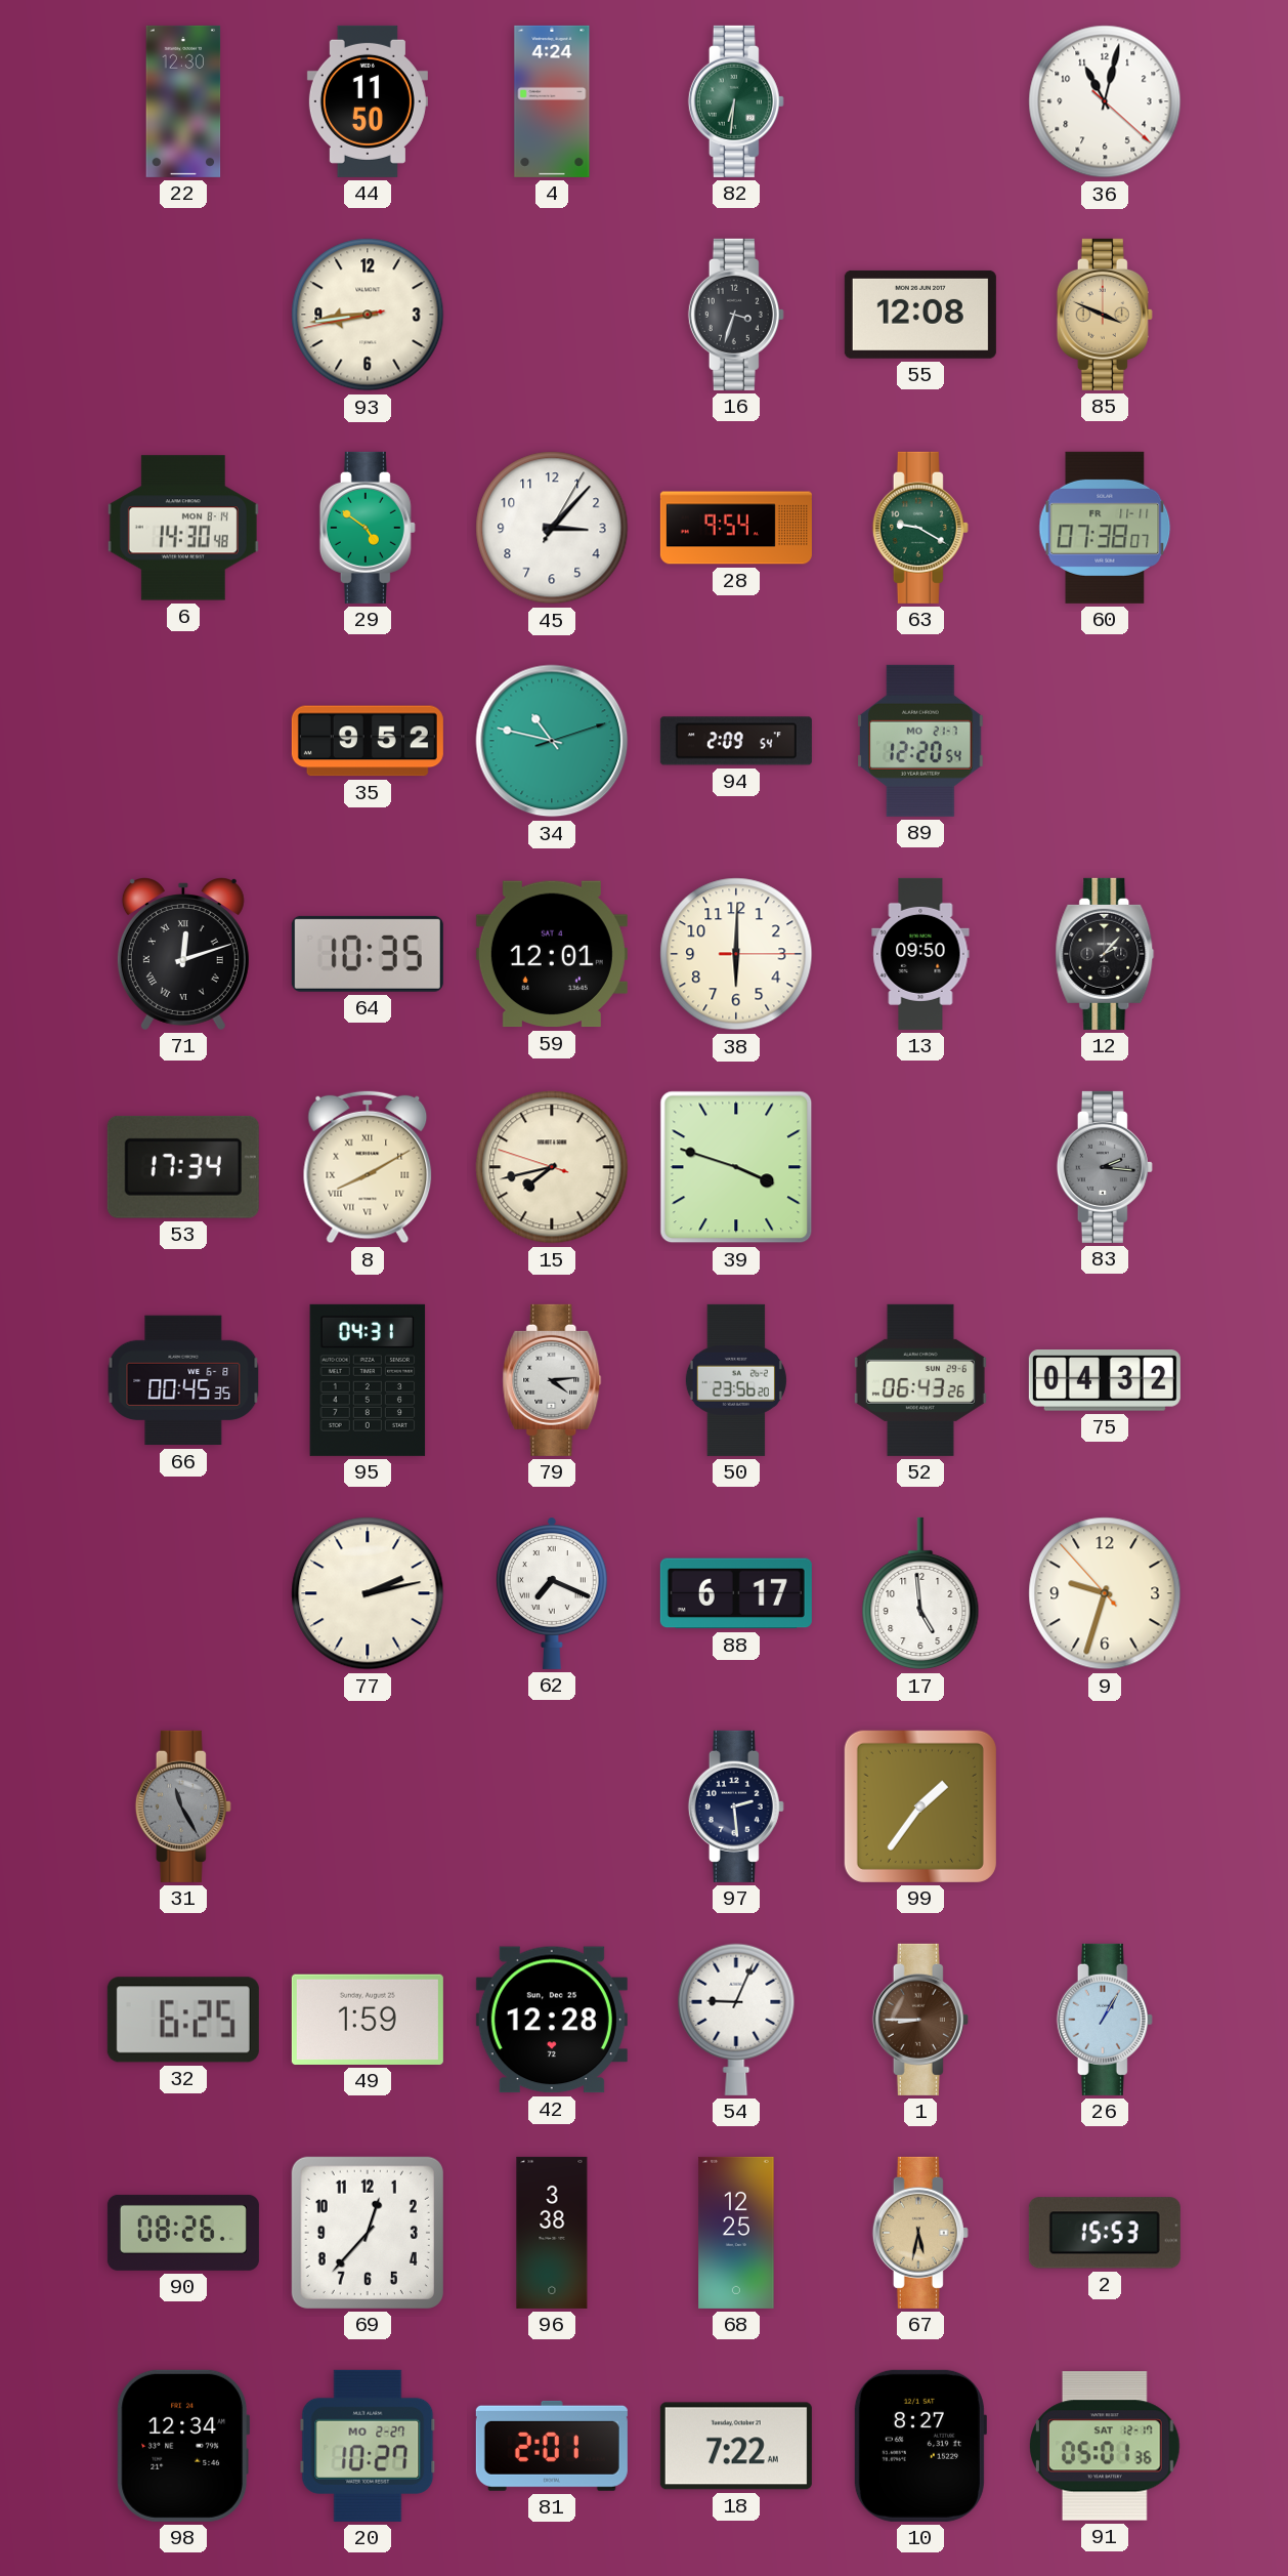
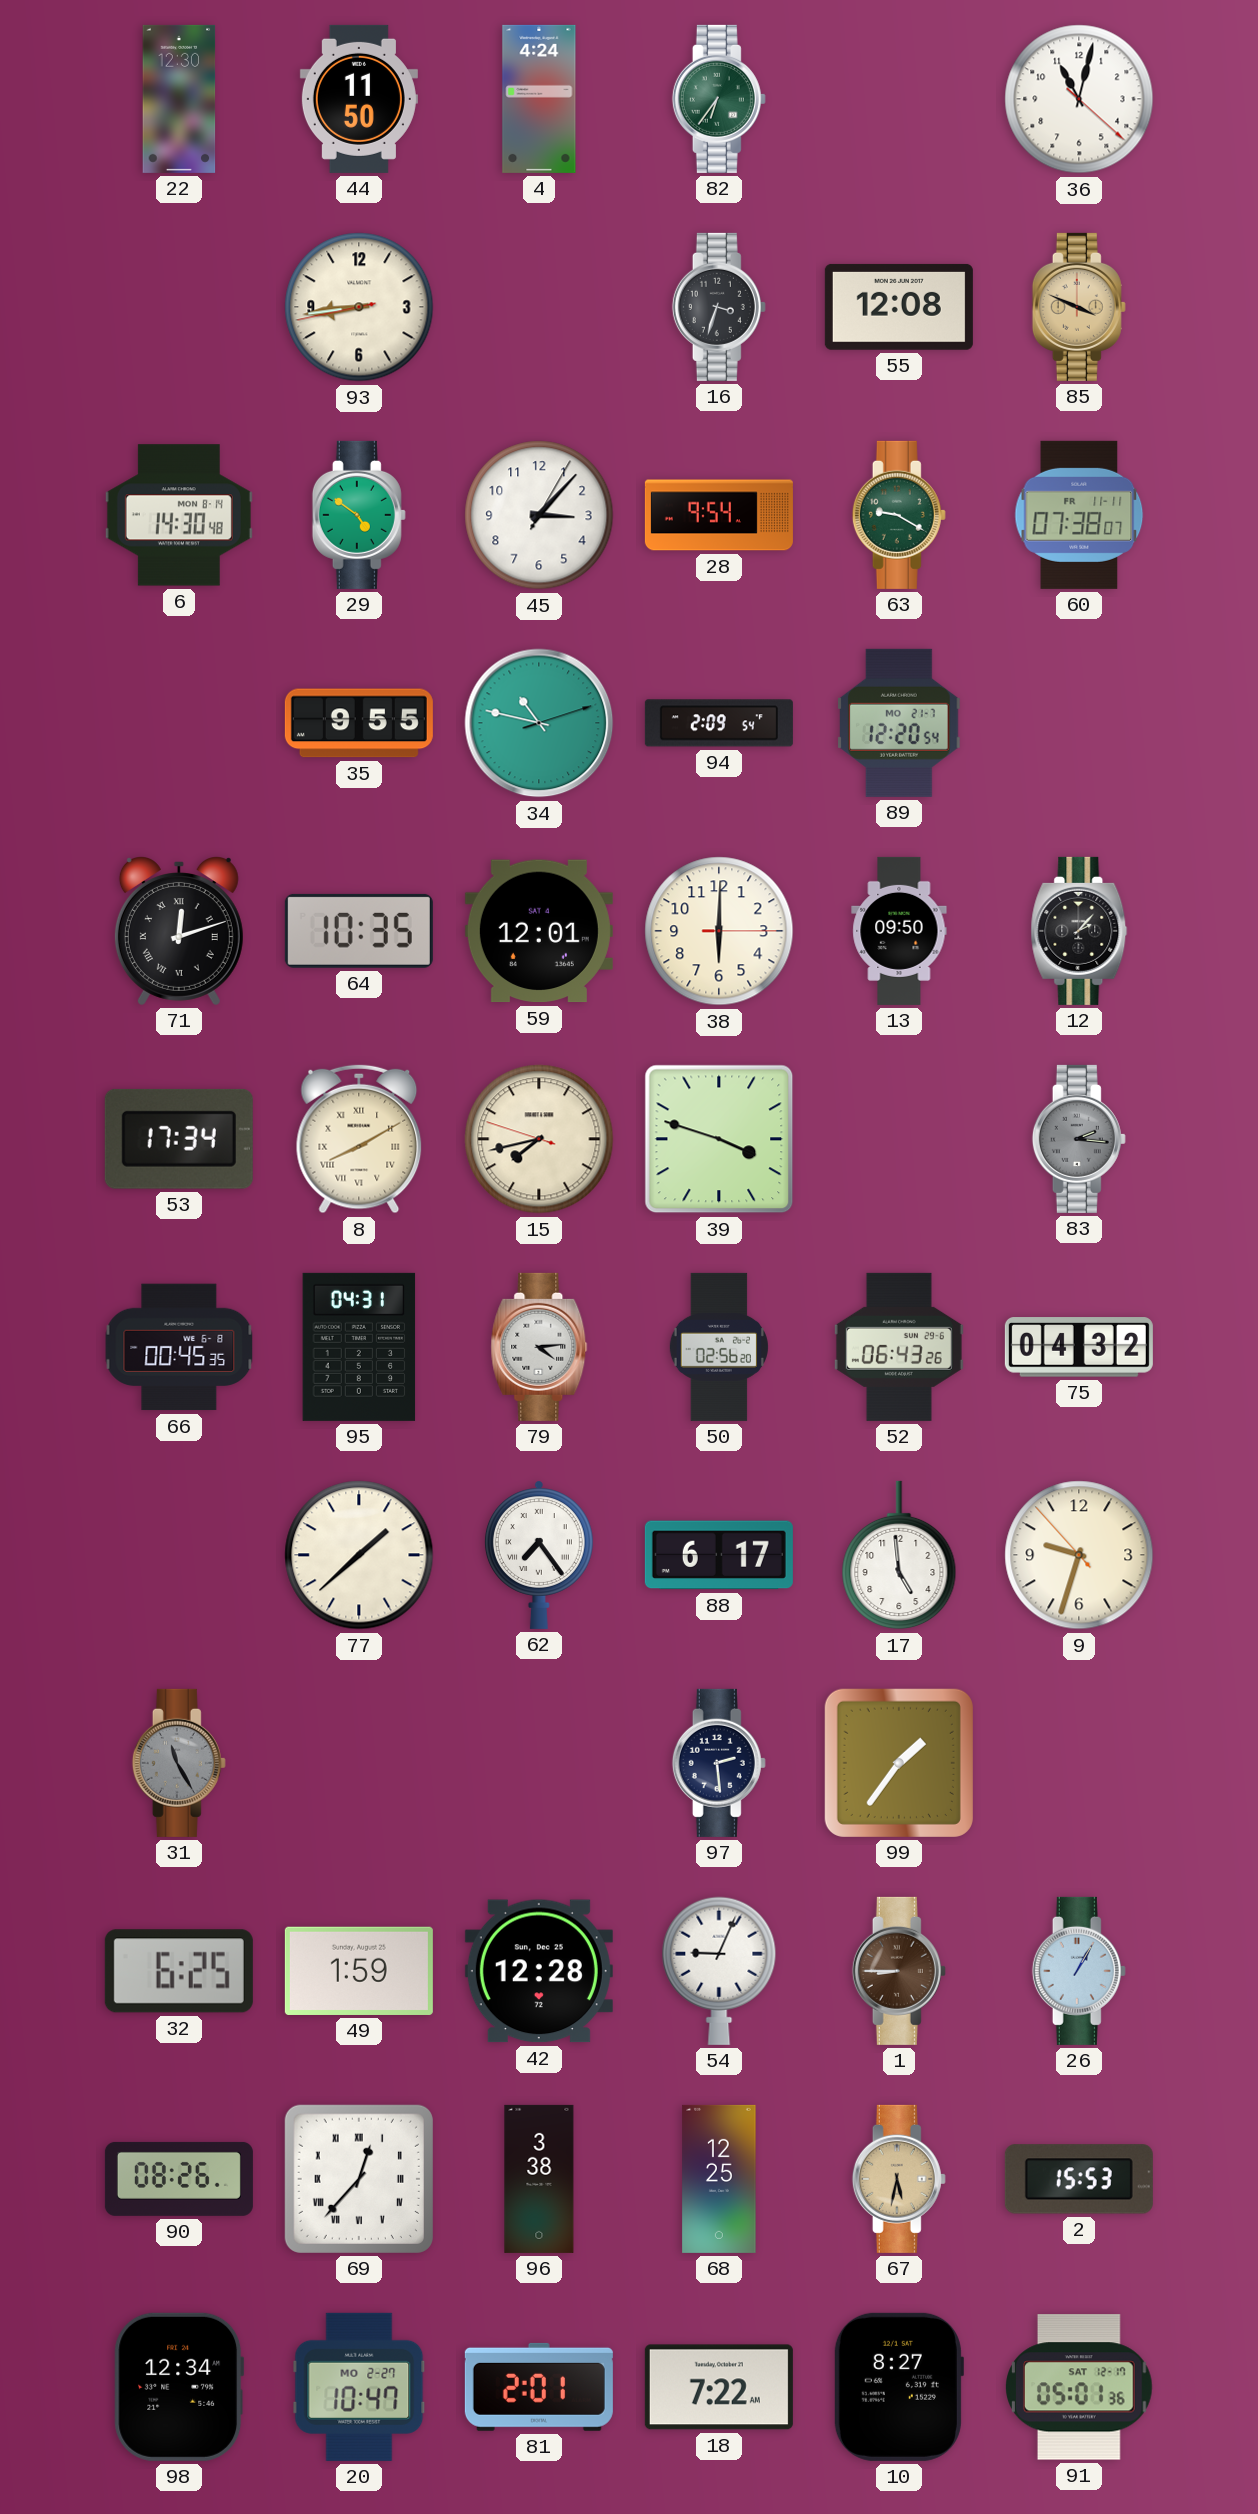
82: 6:31 -> 6:36 (719, 99)
35: 9:52 -> 9:55 (359, 723)
50: 23:56 -> 02:56 (719, 1347)
77: 2:13 -> 1:38 (359, 1555)
62: 7:19 -> 7:24 (539, 1555)
69 numerals: Arabic -> Roman (359, 2179)
20: 10:27 -> 10:47 (359, 2387)
